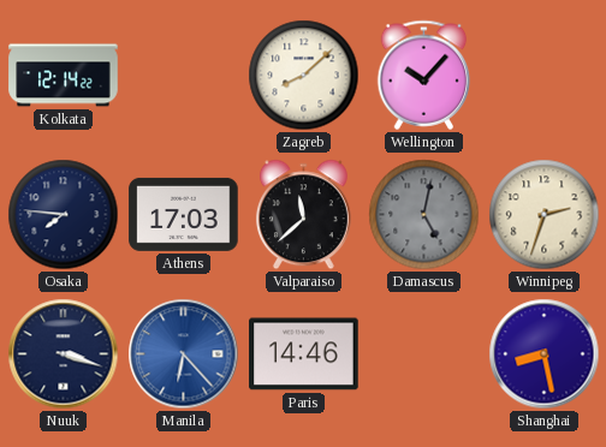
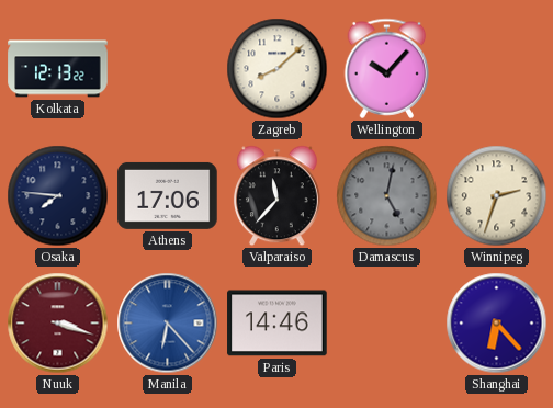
Kolkata: 12:14 -> 12:13 (58, 69)
Athens: 17:03 -> 17:06 (168, 195)
Valparaiso: 11:38 -> 11:37 (276, 196)
Nuuk dial: navy -> burgundy (58, 324)
Shanghai: 8:28 -> 6:23 (497, 324)
